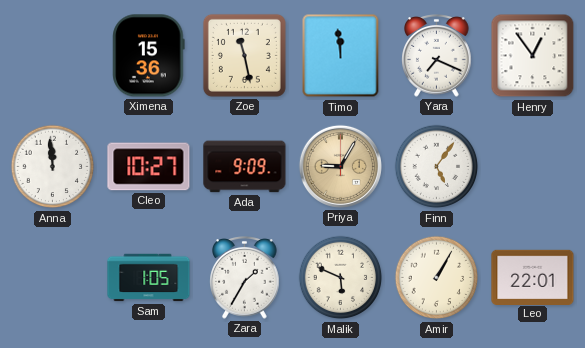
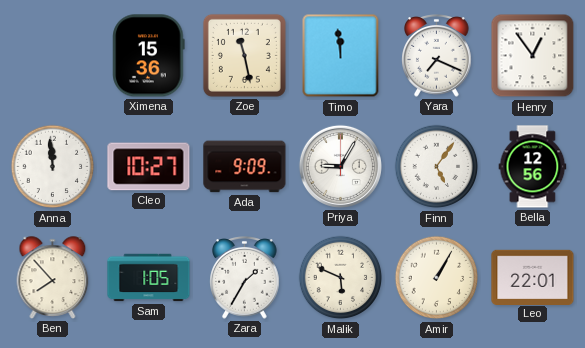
Priya dial: champagne -> white (340, 166)
Bella: none -> 12:56 (533, 167)
Ben: none -> 7:53 (53, 278)
